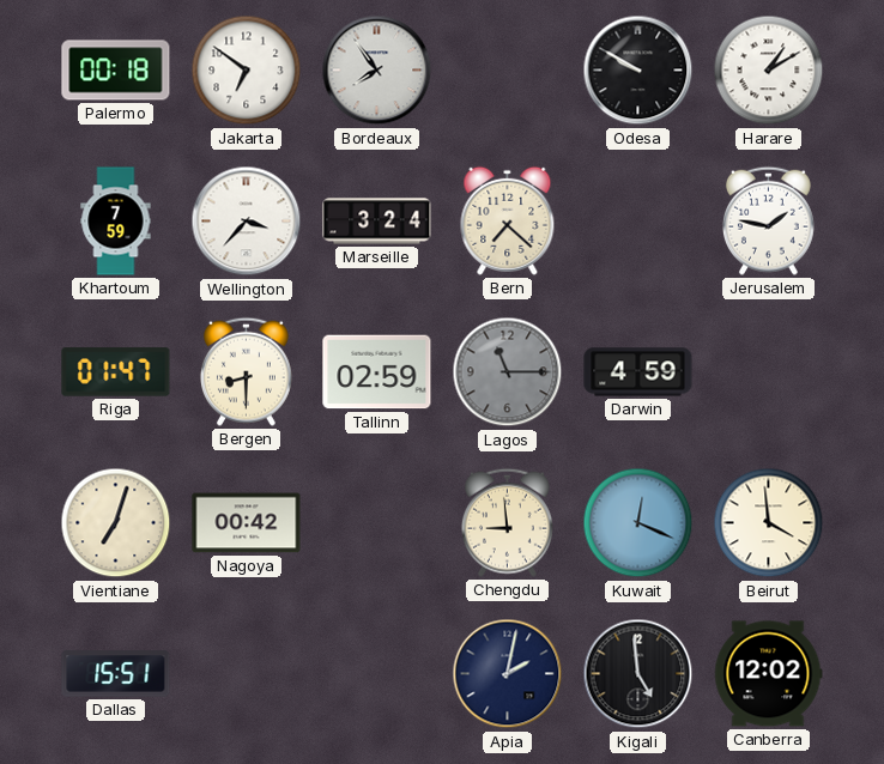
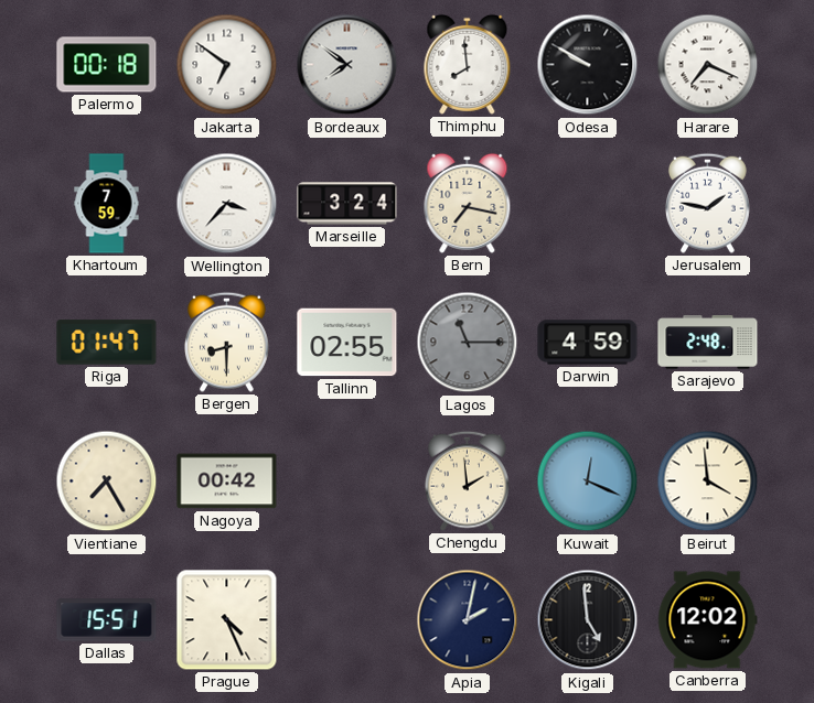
Bordeaux: 7:54 -> 7:51 (347, 65)
Thimphu: none -> 7:59 (468, 64)
Harare: 1:10 -> 7:19 (708, 65)
Bern: 7:22 -> 7:17 (468, 203)
Tallinn: 02:59 -> 02:55 (347, 343)
Sarajevo: none -> 2:48 (708, 343)
Vientiane: 7:03 -> 7:25 (107, 482)
Chengdu: 8:59 -> 1:59 (467, 480)
Prague: none -> 4:26 (227, 620)
